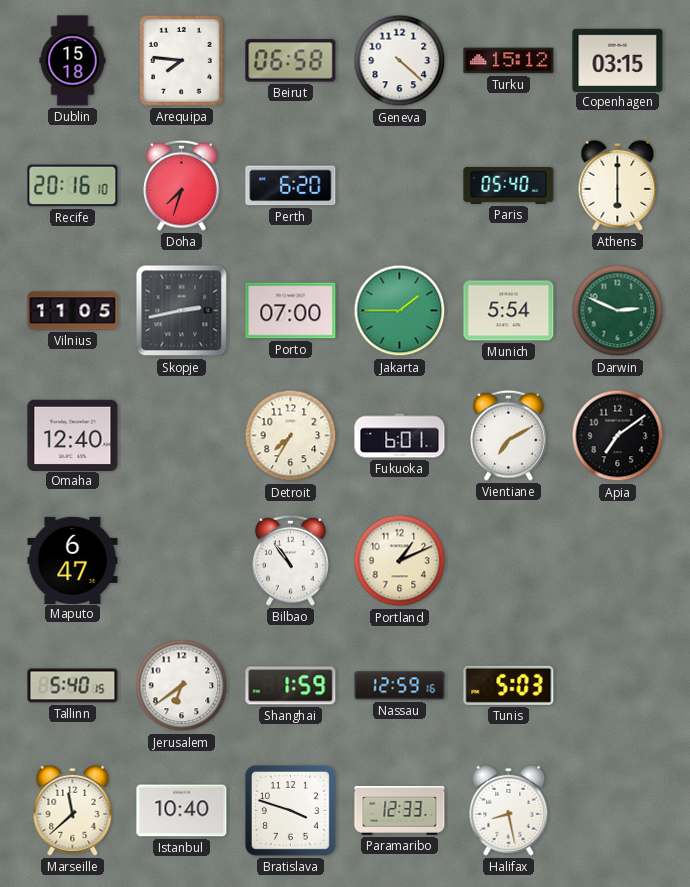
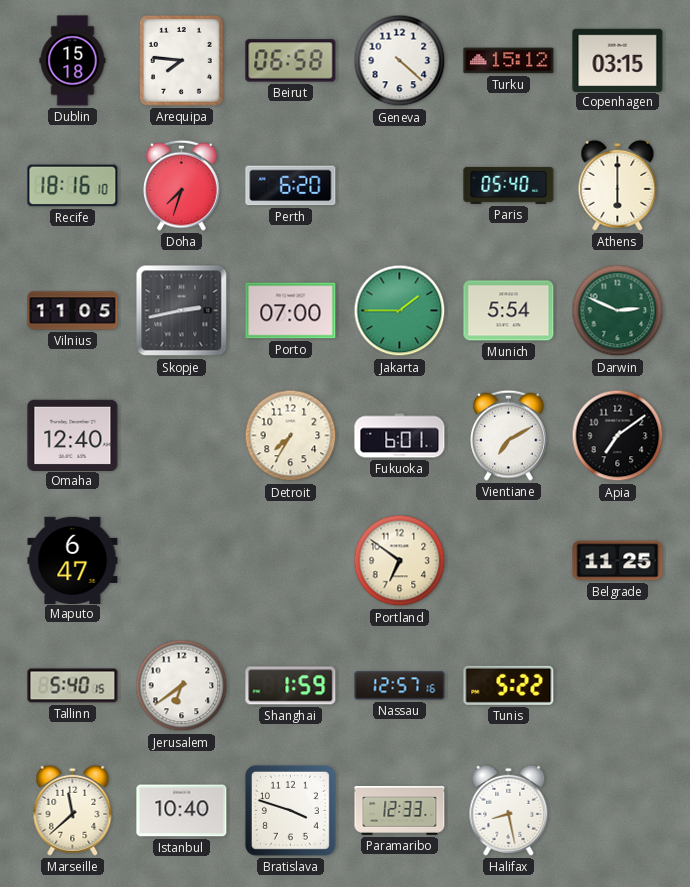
Recife: 20:16 -> 18:16 (73, 186)
Bilbao: 10:54 -> none (291, 560)
Portland: 1:11 -> 6:51 (400, 561)
Belgrade: none -> 11:25 (618, 561)
Nassau: 12:59 -> 12:57 (400, 686)
Tunis: 5:03 -> 5:22 (509, 685)
